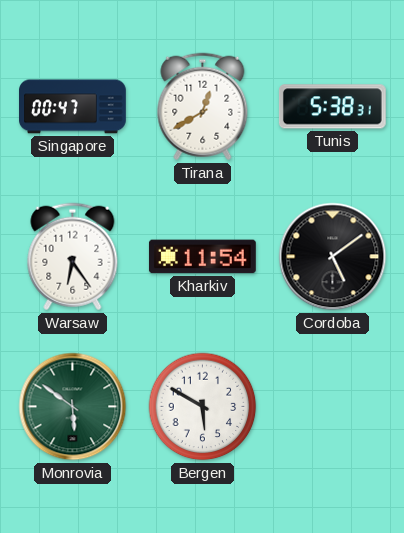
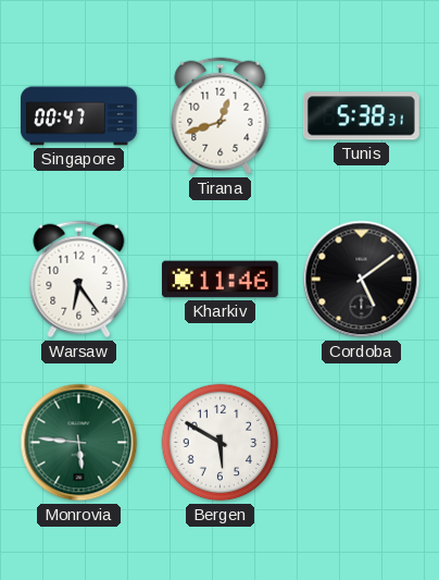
Tirana: 12:40 -> 12:42 (221, 116)
Kharkiv: 11:54 -> 11:46 (220, 280)
Monrovia: 5:51 -> 5:46 (79, 443)
